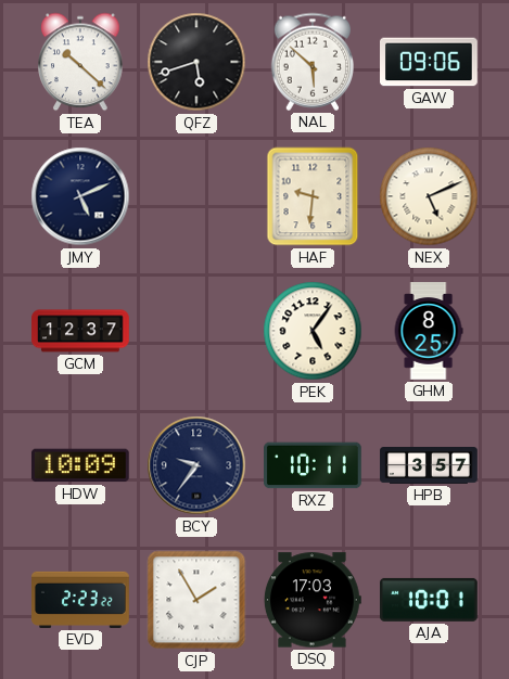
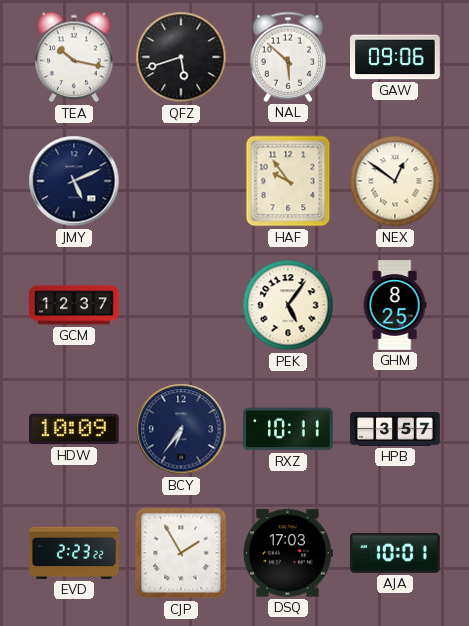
TEA: 10:22 -> 10:17 (74, 57)
HAF: 9:31 -> 9:54 (288, 181)
NEX: 5:11 -> 12:51 (395, 181)
BCY: 9:36 -> 6:36 (181, 429)
